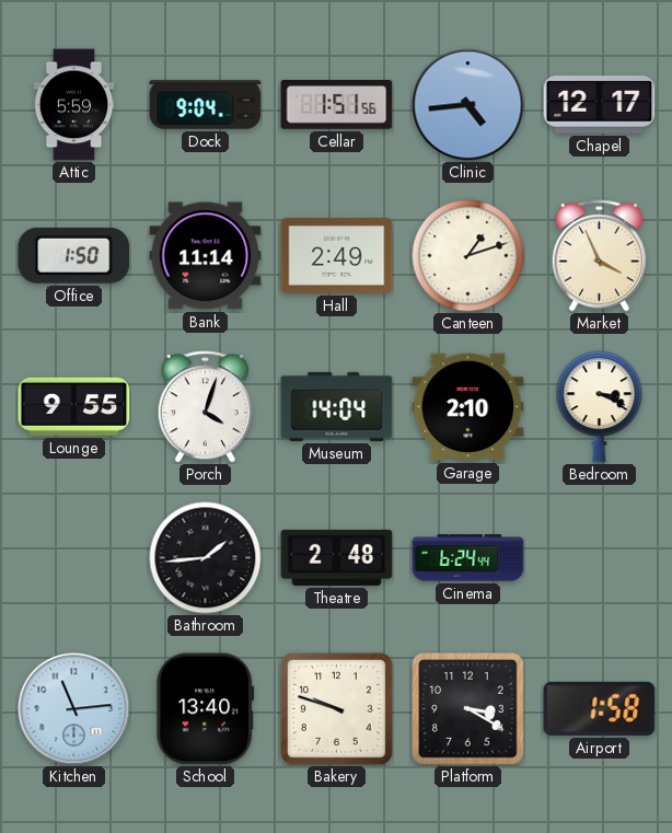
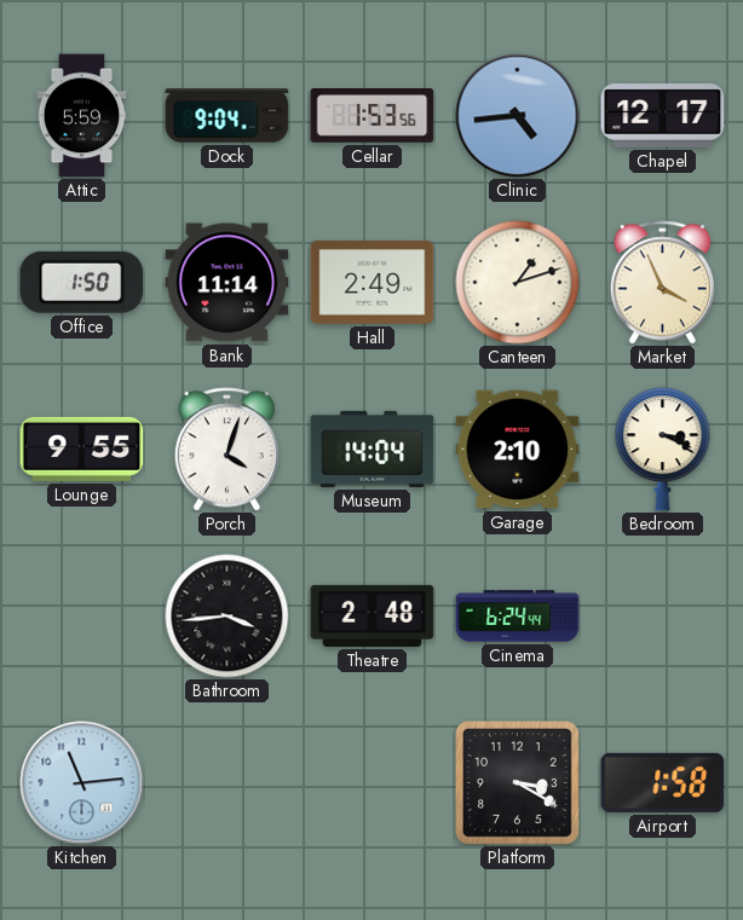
Cellar: 1:51 -> 1:53 (373, 116)
Bathroom: 1:44 -> 3:44 (227, 617)
School: 13:40 -> none (206, 709)
Bakery: 9:48 -> none (336, 708)
